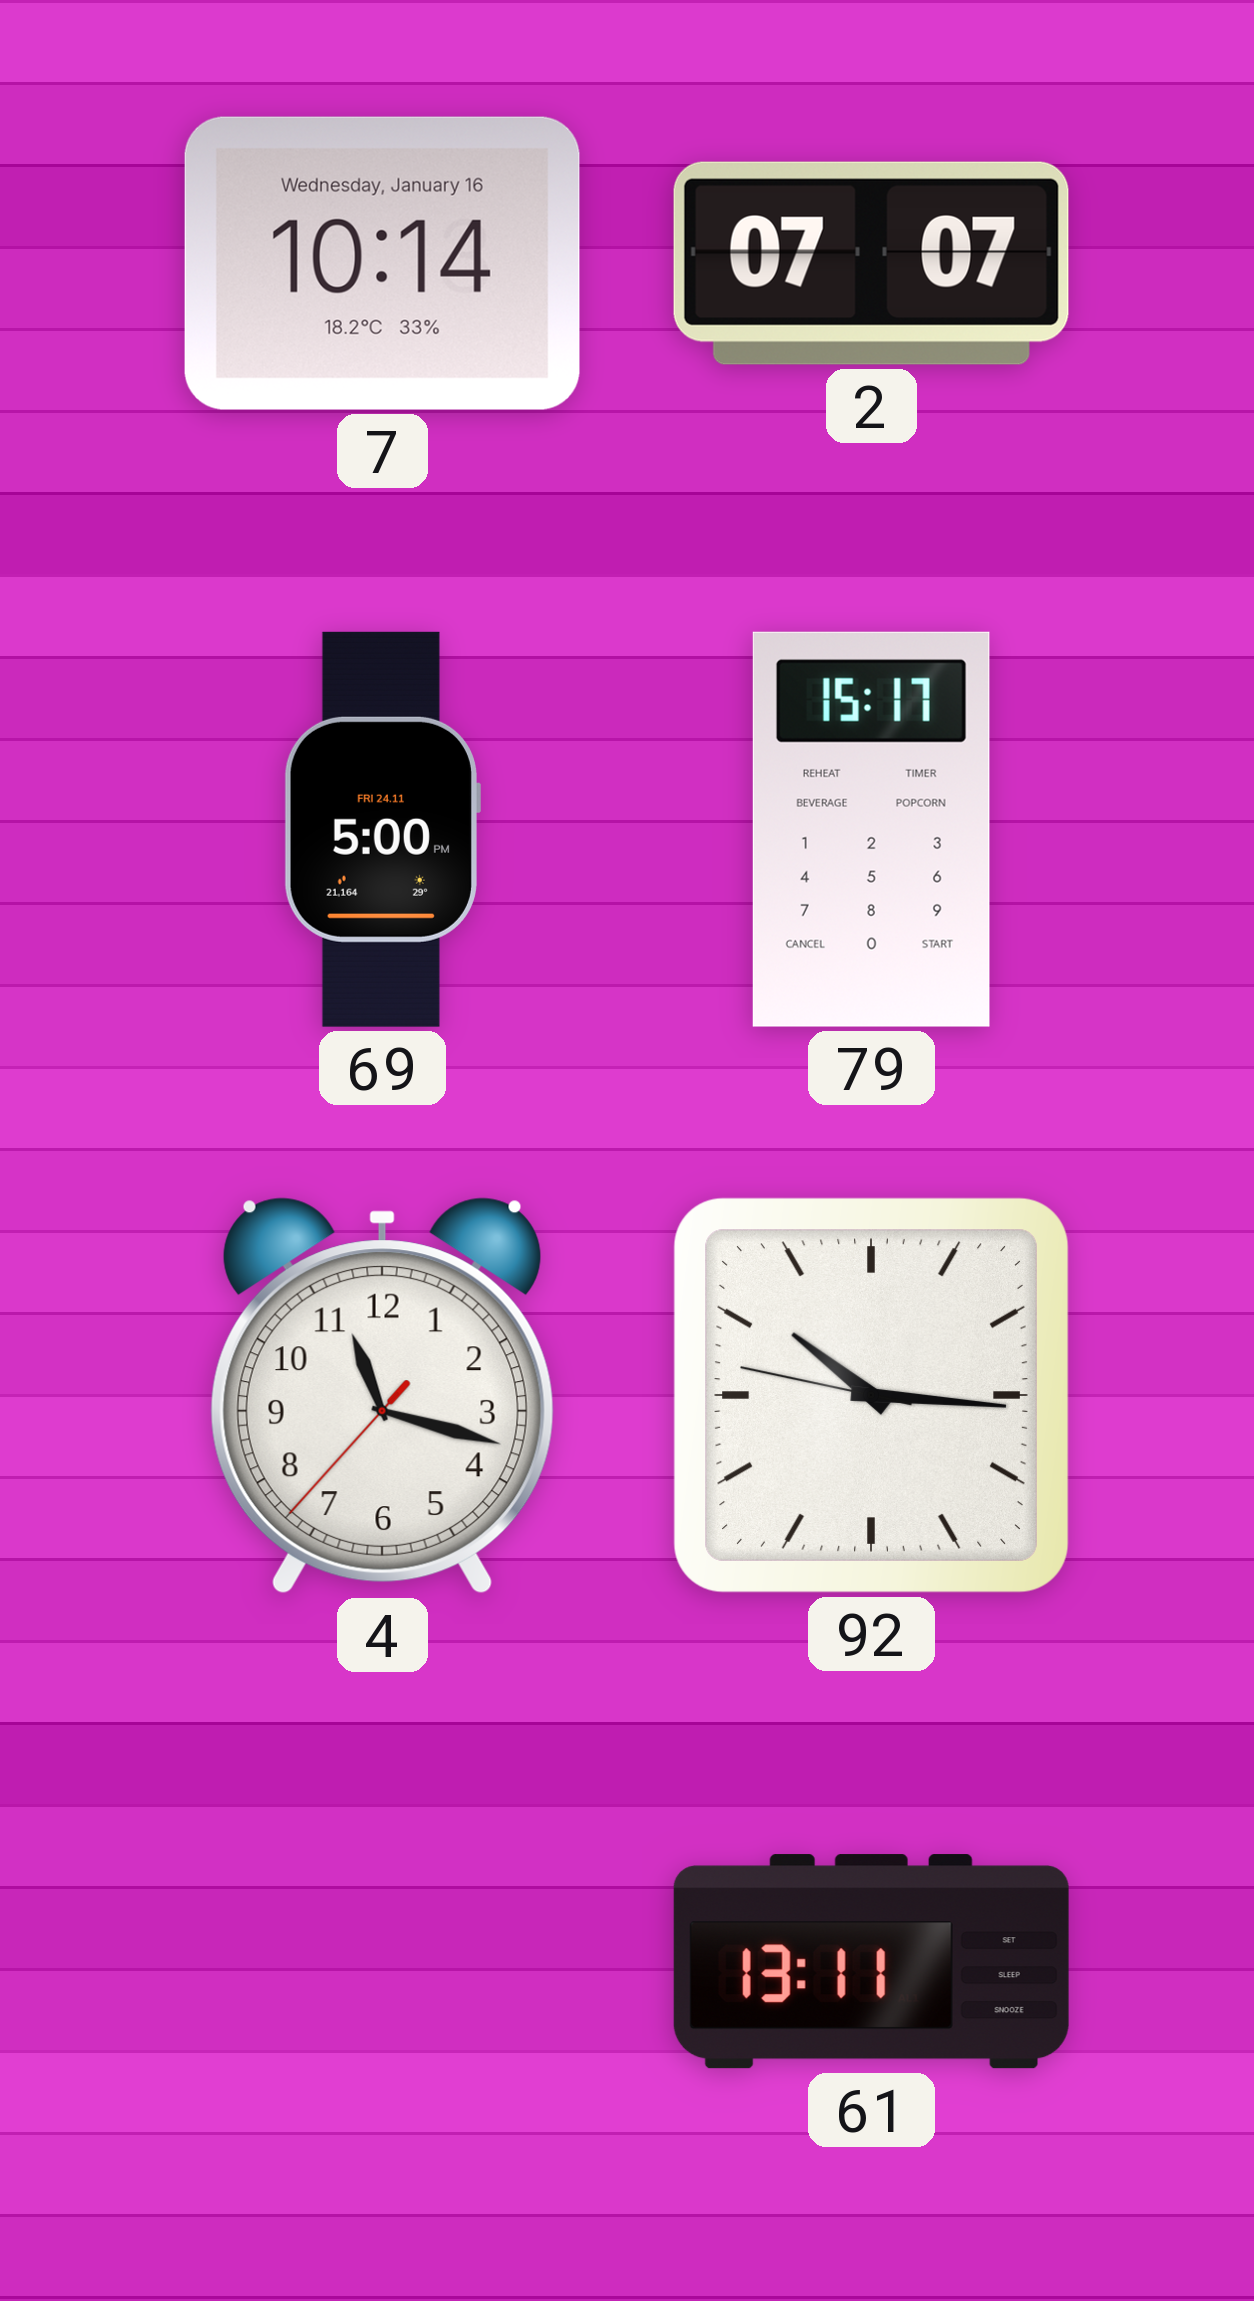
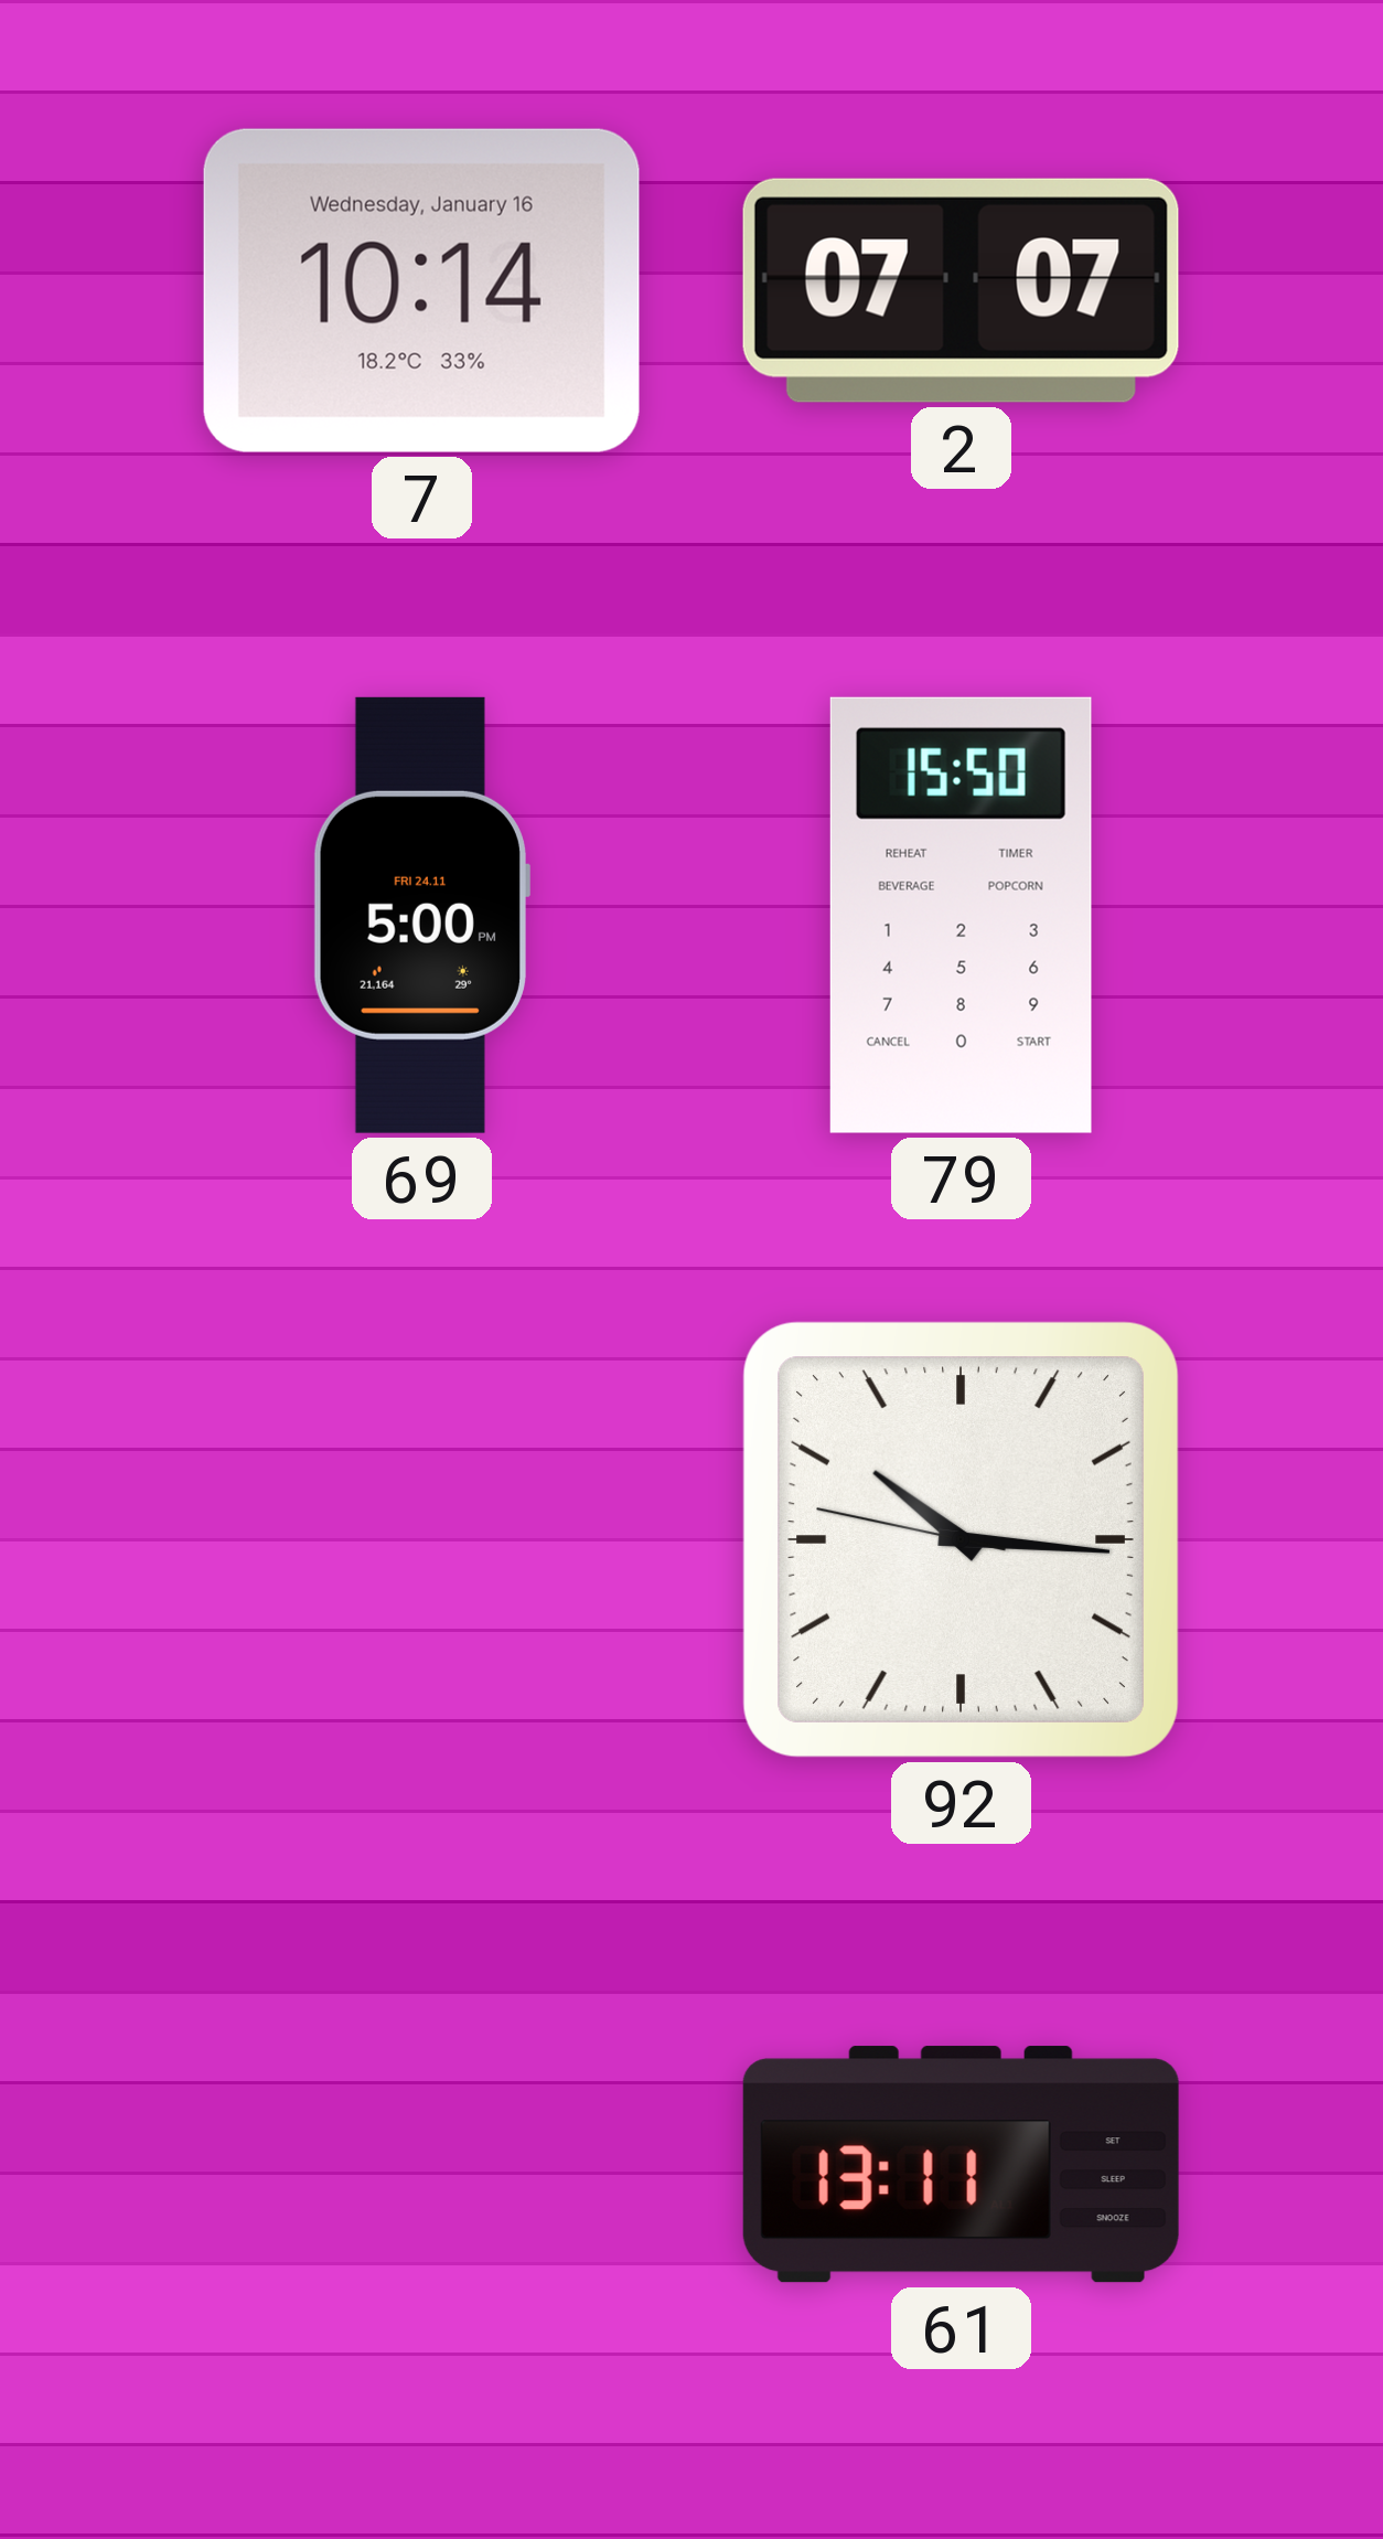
79: 15:17 -> 15:50 (961, 915)
4: 11:17 -> none (382, 1396)
